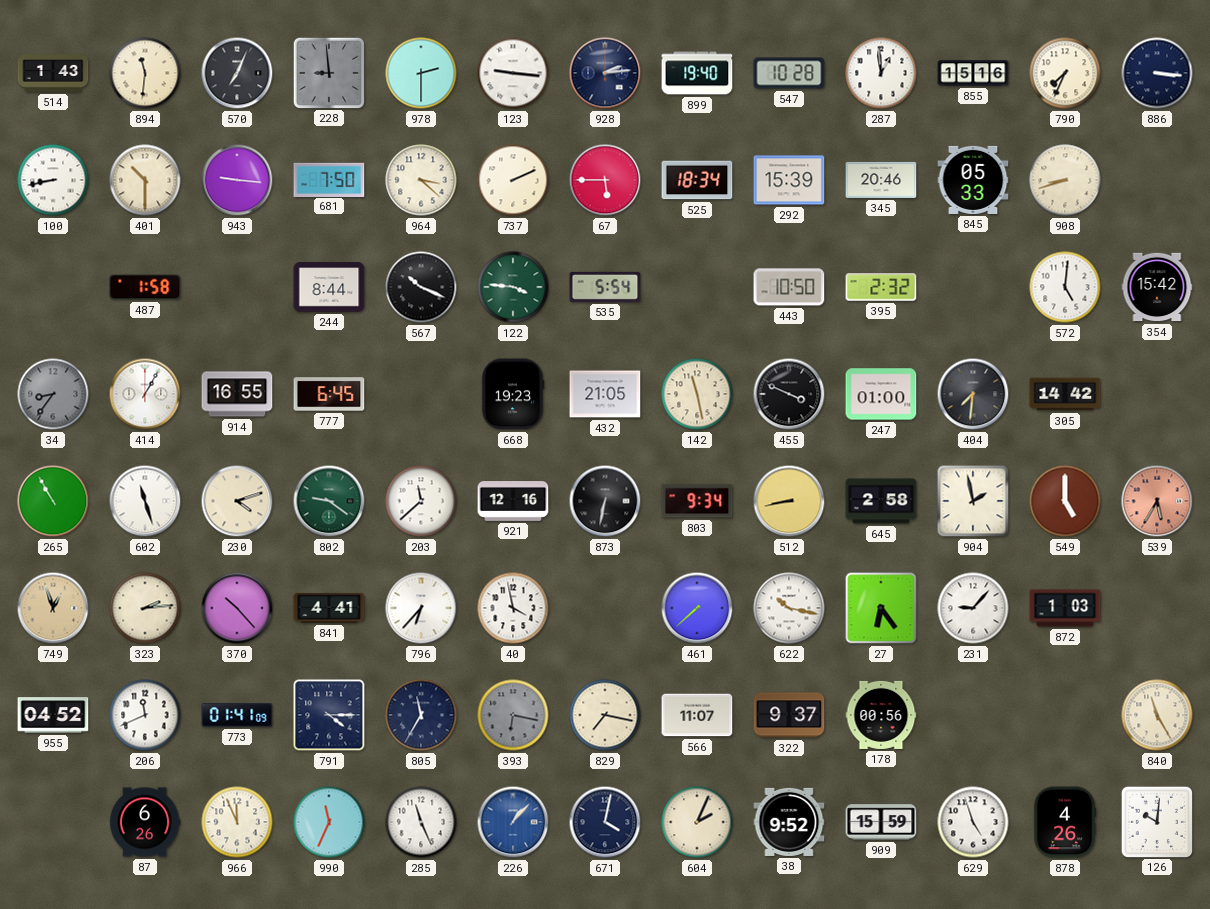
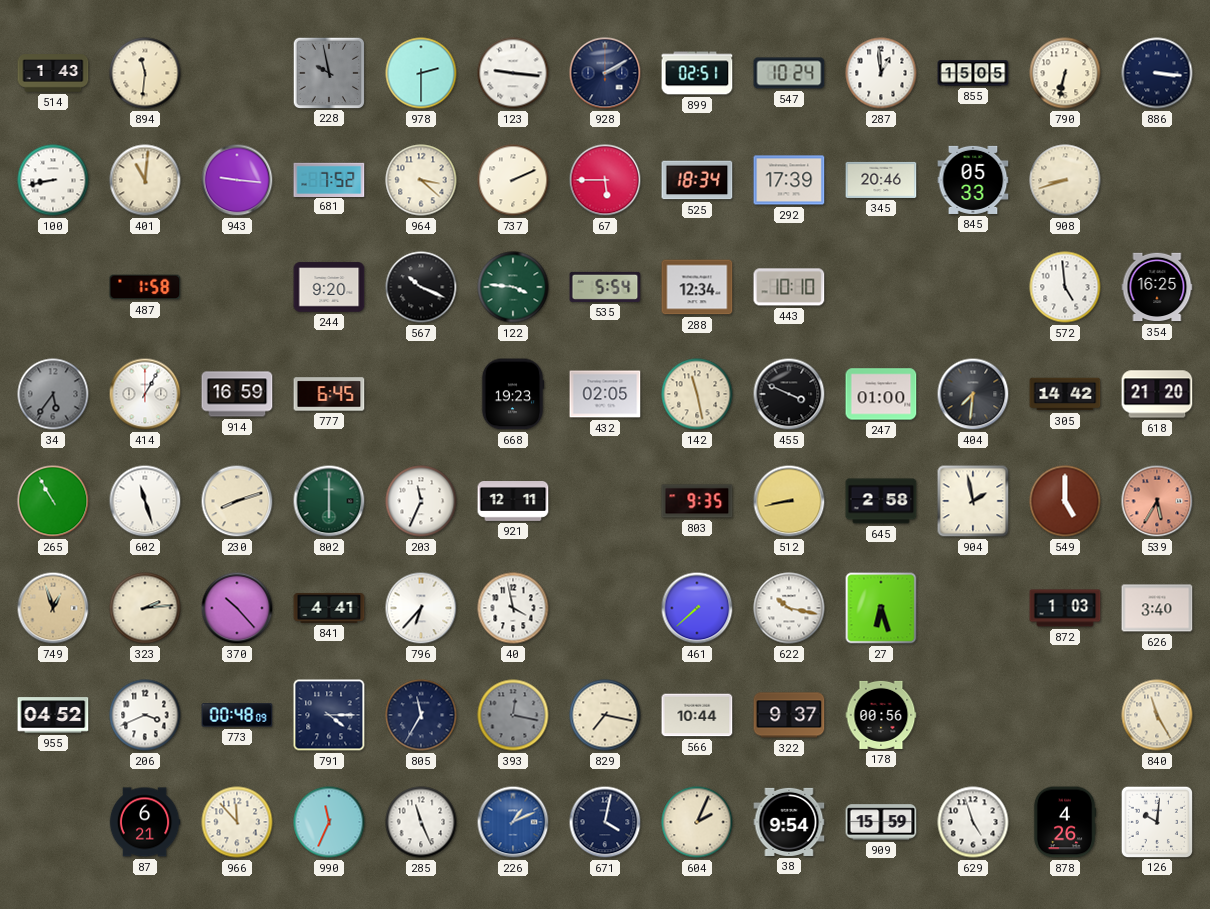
570: 7:04 -> none (237, 73)
228: 8:59 -> 9:58 (328, 72)
928: 2:14 -> 2:10 (605, 73)
899: 19:40 -> 02:51 (697, 73)
547: 10:28 -> 10:24 (789, 73)
855: 15:16 -> 15:05 (973, 73)
790: 7:34 -> 6:32 (1065, 73)
401: 10:30 -> 11:01 (145, 180)
681: 7:50 -> 7:52 (329, 179)
292: 15:39 -> 17:39 (789, 180)
244: 8:44 -> 9:20 (329, 287)
288: none -> 12:34 (697, 287)
443: 10:50 -> 10:10 (789, 287)
395: 2:32 -> none (881, 287)
572: 5:01 -> 4:59 (1065, 287)
354: 15:42 -> 16:25 (1157, 287)
34: 8:36 -> 5:36 (53, 394)
914: 16:55 -> 16:59 (237, 394)
432: 21:05 -> 02:05 (605, 394)
618: none -> 21:20 (1157, 394)
230: 4:12 -> 8:12 (237, 501)
802: 9:21 -> 6:00 (329, 501)
203: 11:38 -> 11:34 (421, 501)
921: 12:16 -> 12:11 (513, 502)
873: 6:32 -> none (605, 501)
803: 9:34 -> 9:35 (697, 501)
27: 6:24 -> 6:27 (881, 608)
231: 9:07 -> none (973, 608)
626: none -> 3:40 (1157, 608)
206: 11:41 -> 3:41 (145, 715)
773: 01:41 -> 00:48 (237, 715)
393: 6:17 -> 12:17 (513, 715)
566: 11:07 -> 10:44 (697, 715)
87: 6:26 -> 6:21 (145, 822)
966: 11:56 -> 11:53 (237, 822)
226: 1:07 -> 1:11 (513, 822)
38: 9:52 -> 9:54 (789, 822)
